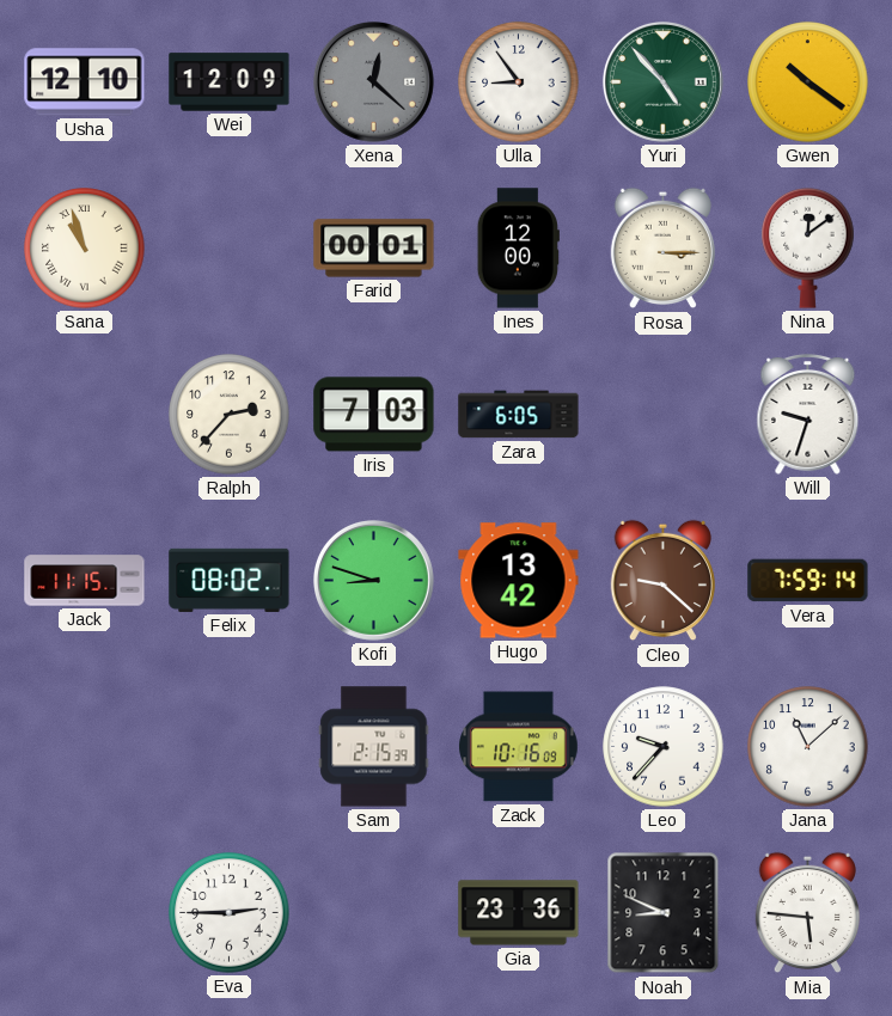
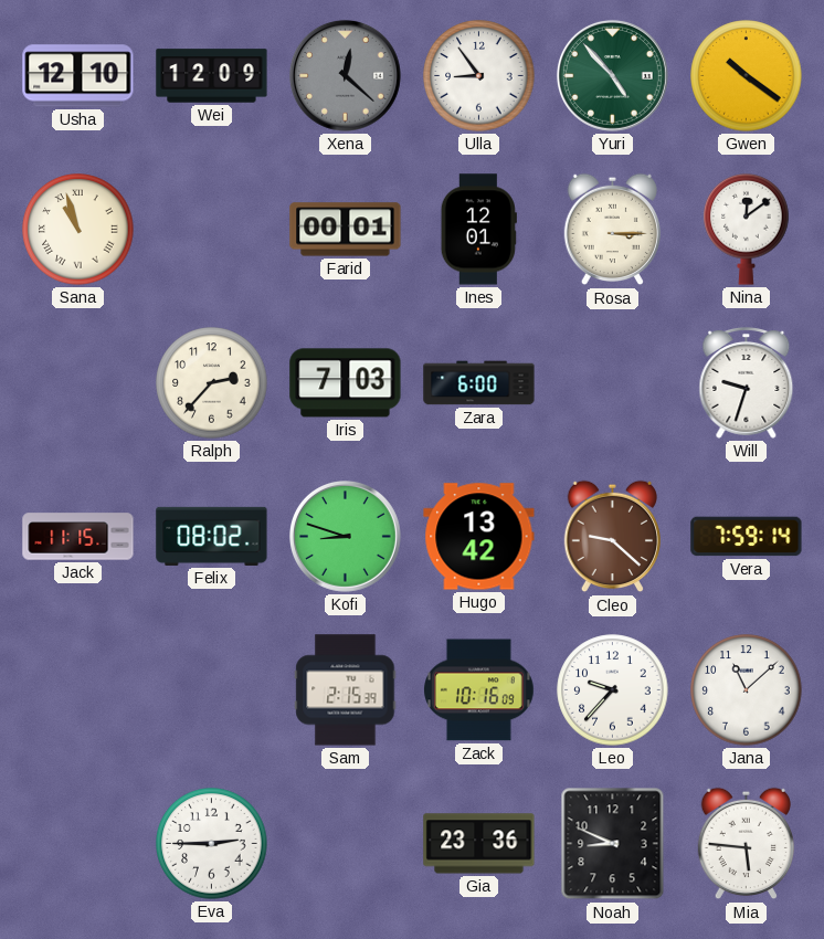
Ines: 12:00 -> 12:01 (478, 230)
Zara: 6:05 -> 6:00 (479, 383)
